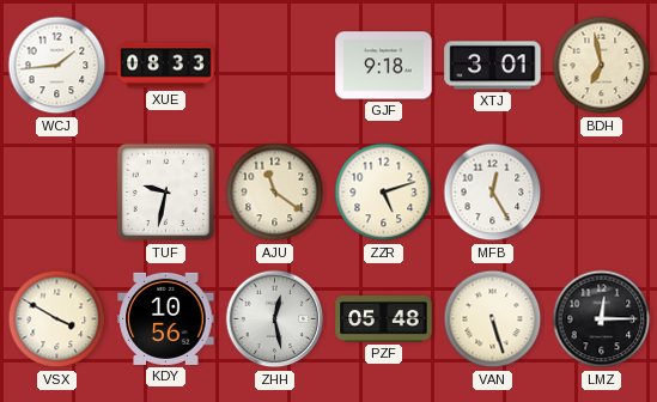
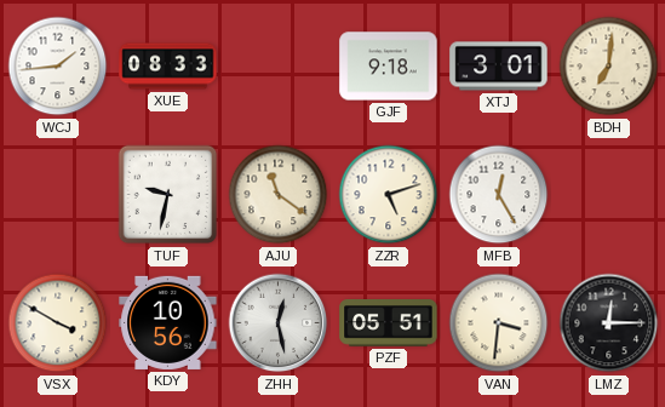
BDH: 6:58 -> 7:01 (609, 67)
PZF: 05:48 -> 05:51 (389, 323)
VAN: 5:27 -> 3:31 (499, 323)
